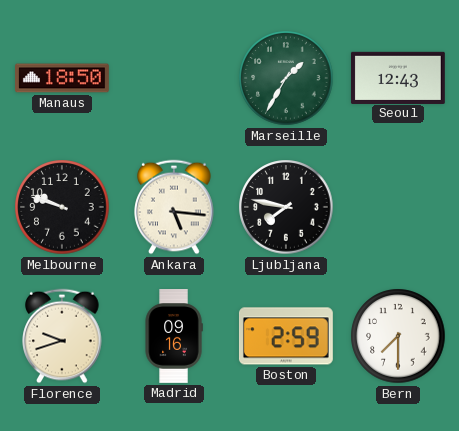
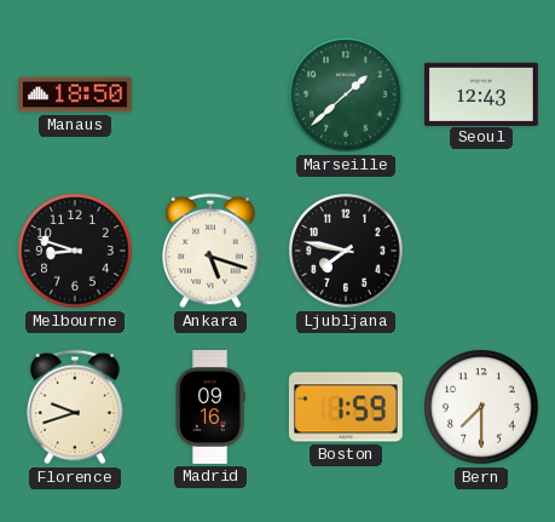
Marseille: 1:35 -> 1:38 (346, 94)
Melbourne: 9:48 -> 8:48 (75, 251)
Ankara: 5:16 -> 5:18 (210, 251)
Boston: 2:59 -> 1:59 (346, 407)
